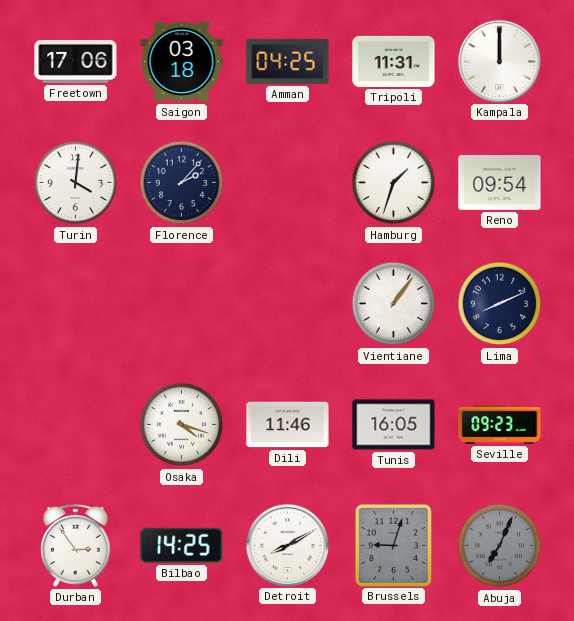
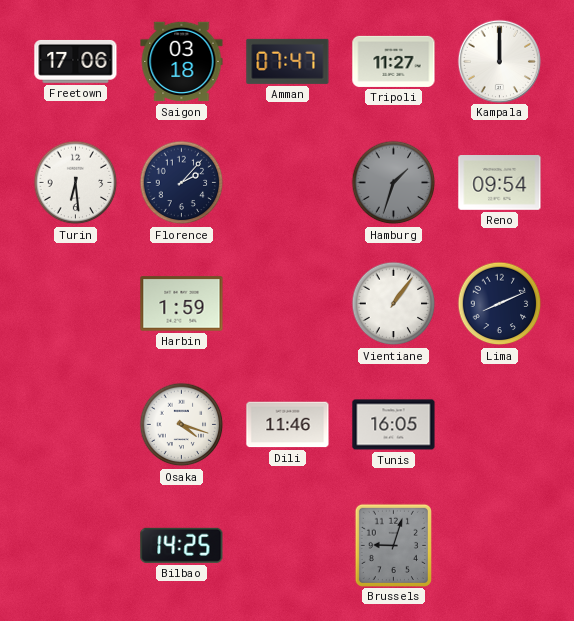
Amman: 04:25 -> 07:47 (288, 61)
Tripoli: 11:31 -> 11:27 (394, 61)
Turin: 4:01 -> 6:29 (76, 183)
Hamburg dial: white -> grey (394, 183)
Harbin: none -> 1:59 (182, 304)
Seville: 09:23 -> none (500, 424)
Durban: 2:54 -> none (76, 545)
Detroit: 8:10 -> none (287, 545)
Abuja: 7:04 -> none (500, 546)
